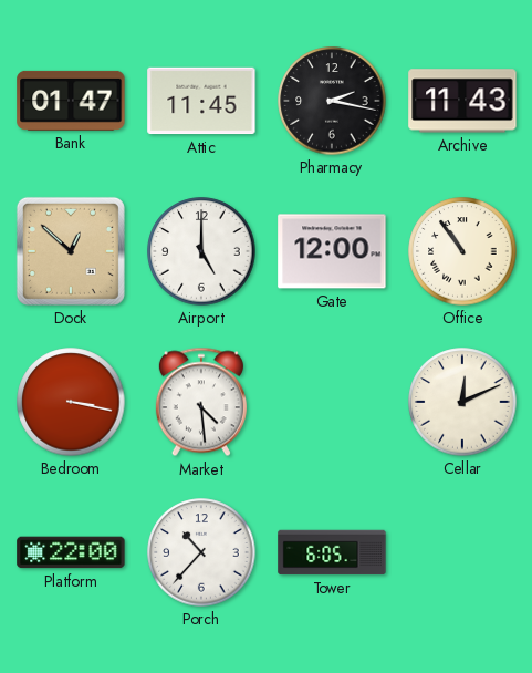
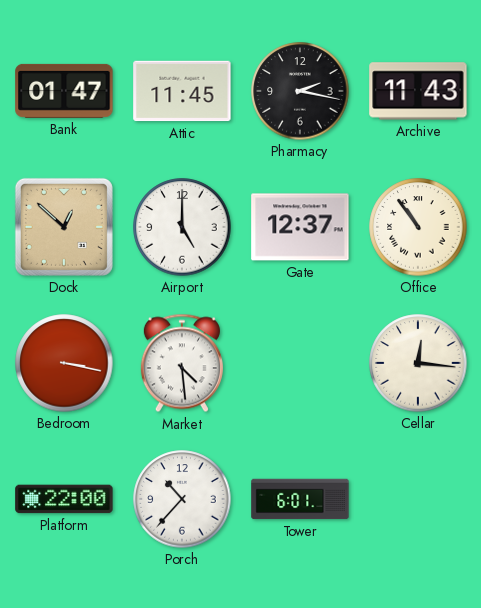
Gate: 12:00 -> 12:37 (300, 227)
Cellar: 12:11 -> 12:16 (418, 363)
Tower: 6:05 -> 6:01 (300, 499)
